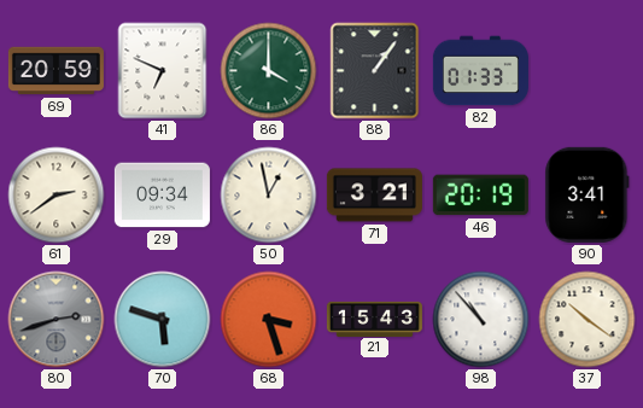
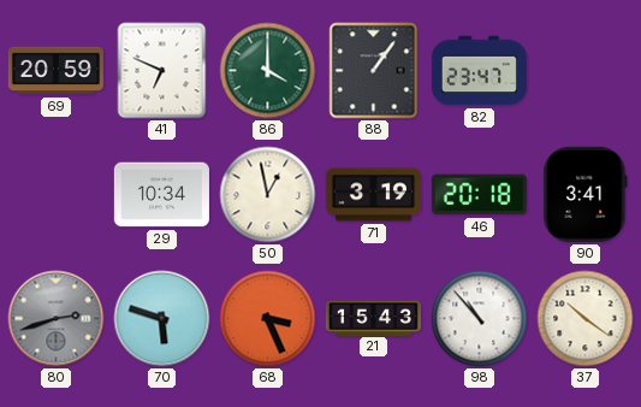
82: 01:33 -> 23:47 (479, 71)
61: 2:39 -> none (57, 196)
29: 09:34 -> 10:34 (161, 195)
71: 3:21 -> 3:19 (373, 195)
46: 20:19 -> 20:18 (479, 195)
68: 3:27 -> 3:26 (268, 319)
